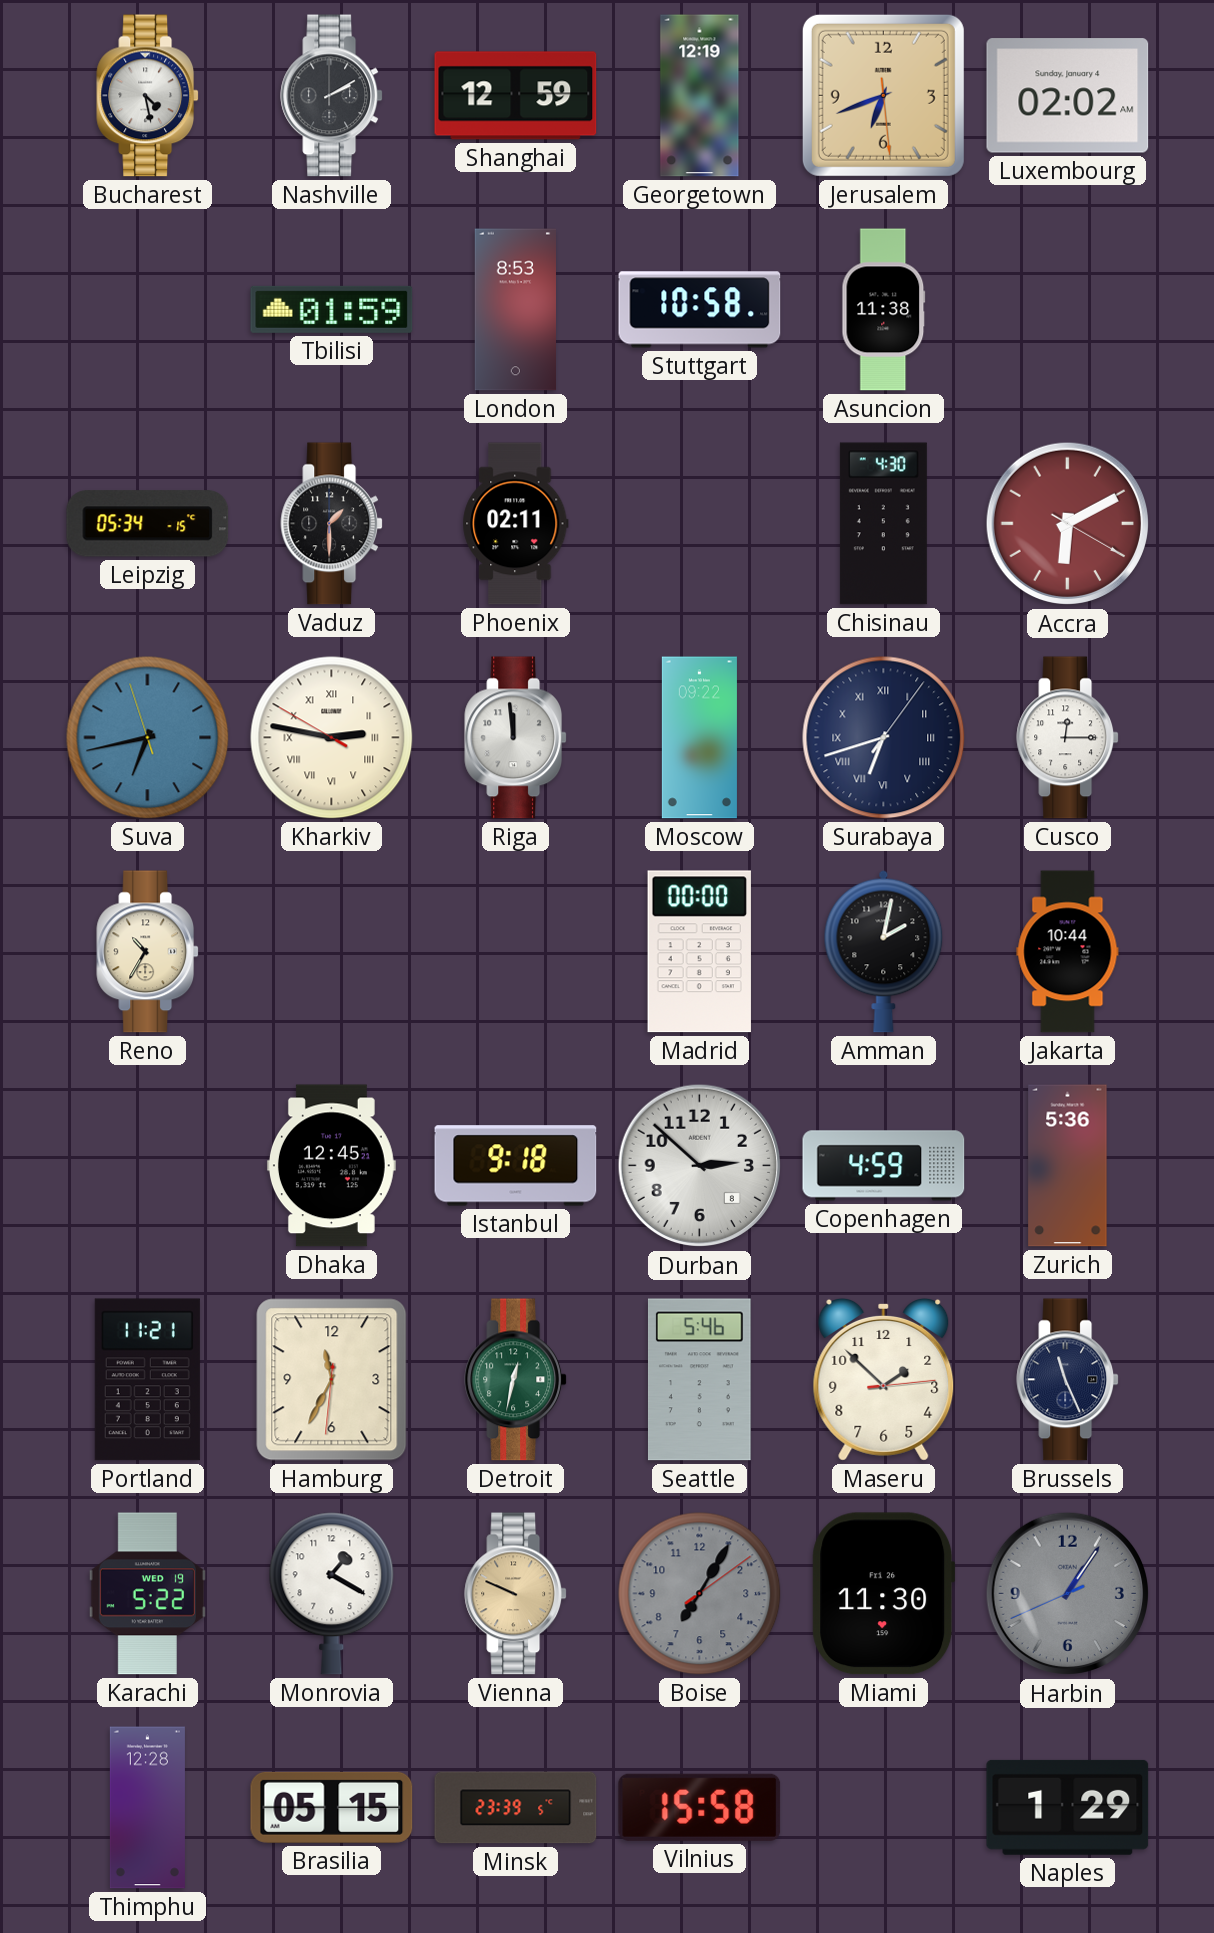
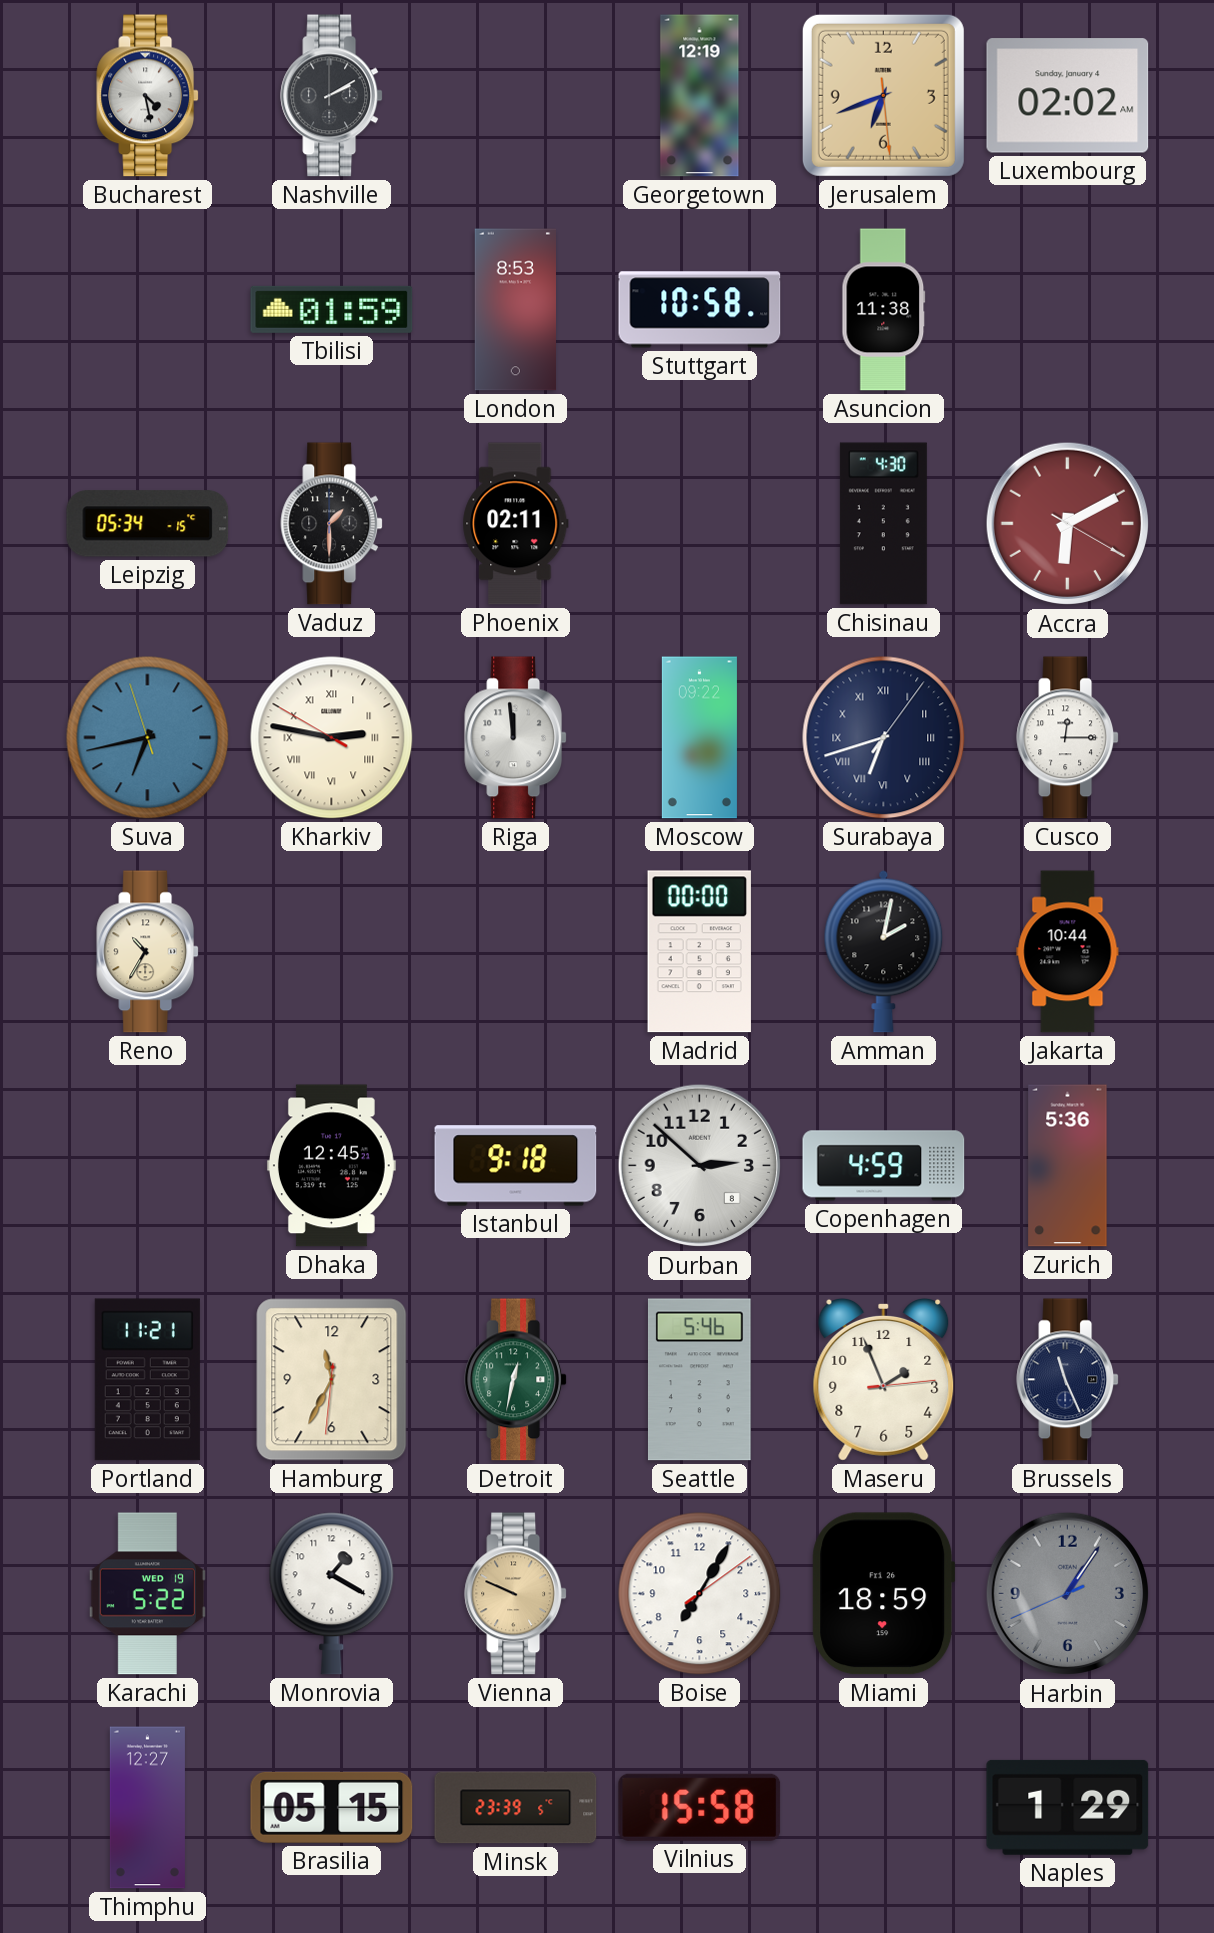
Shanghai: 12:59 -> none (516, 96)
Maseru: 1:52 -> 1:56 (884, 1379)
Boise dial: grey -> white (700, 1594)
Miami: 11:30 -> 18:59 (884, 1594)
Thimphu: 12:28 -> 12:27 (147, 1808)
